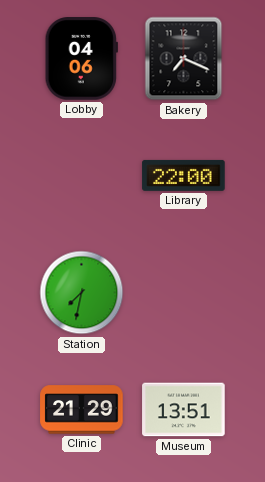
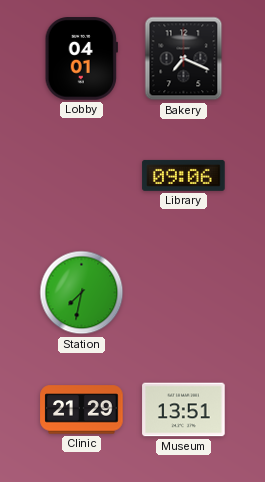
Lobby: 04:06 -> 04:01 (81, 59)
Library: 22:00 -> 09:06 (184, 175)
